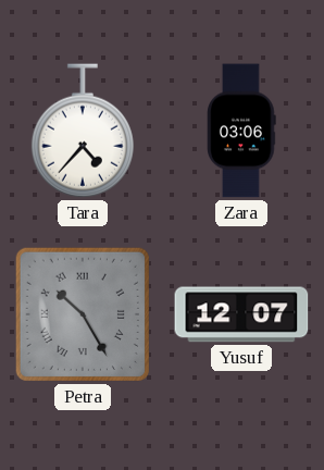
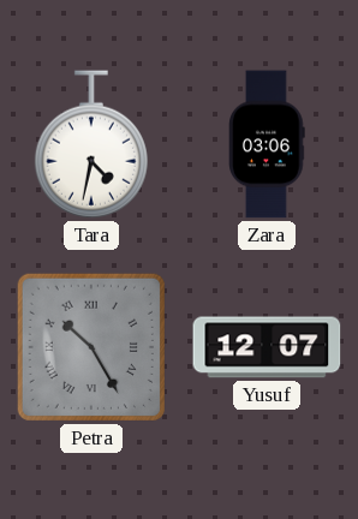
Tara: 4:37 -> 4:32 (91, 144)
